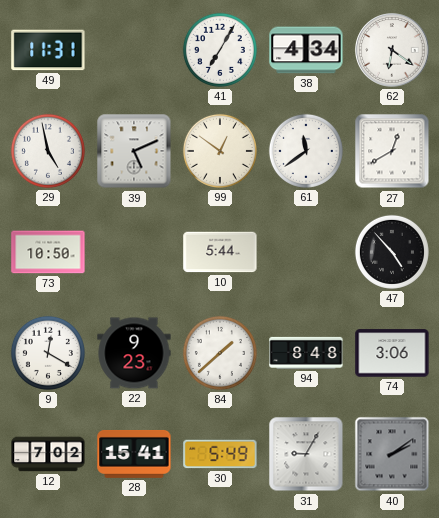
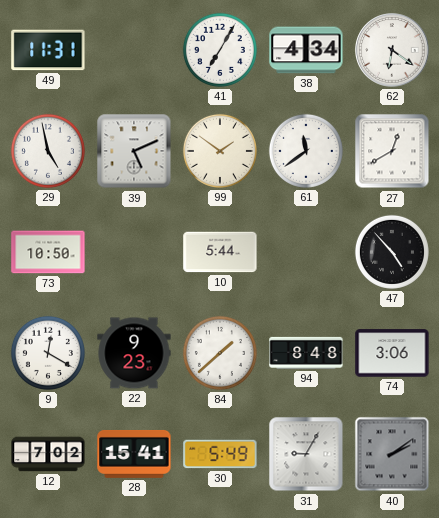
99: 12:51 -> 1:51 (220, 151)
